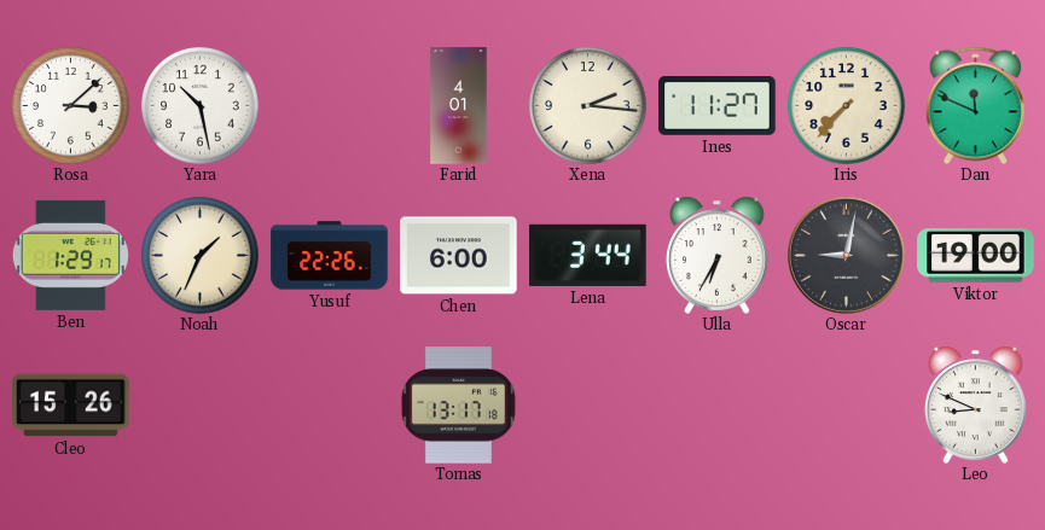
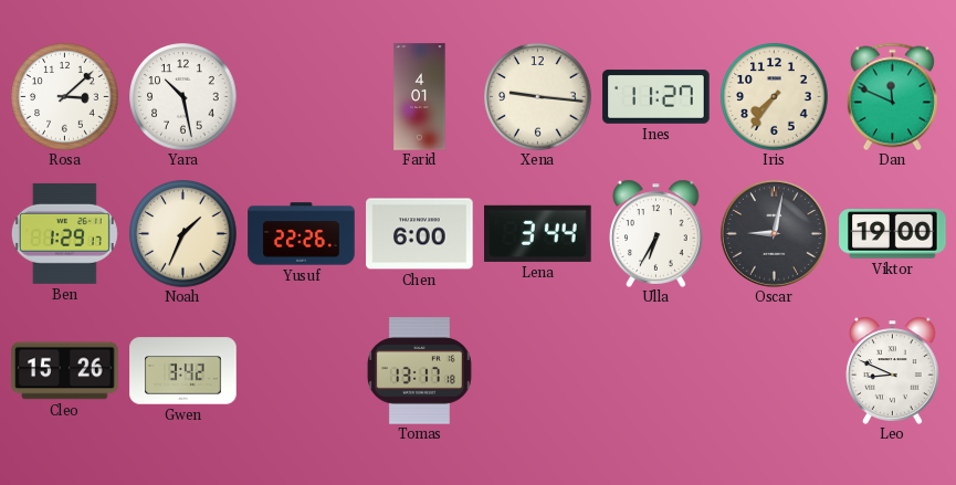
Xena: 2:16 -> 9:16 (538, 97)
Iris: 7:37 -> 7:36 (775, 97)
Gwen: none -> 3:42 (183, 371)
